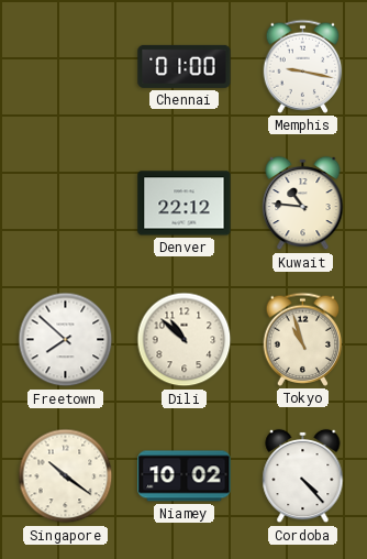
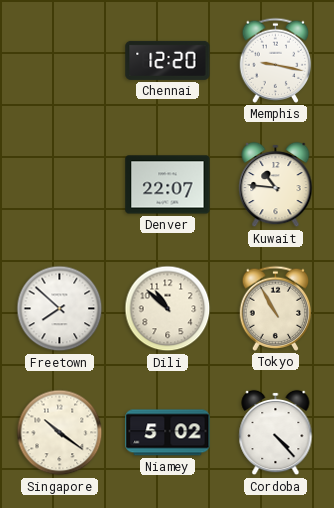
Chennai: 01:00 -> 12:20 (168, 60)
Denver: 22:12 -> 22:07 (168, 185)
Tokyo: 10:57 -> 10:55 (276, 308)
Niamey: 10:02 -> 5:02 (168, 433)
